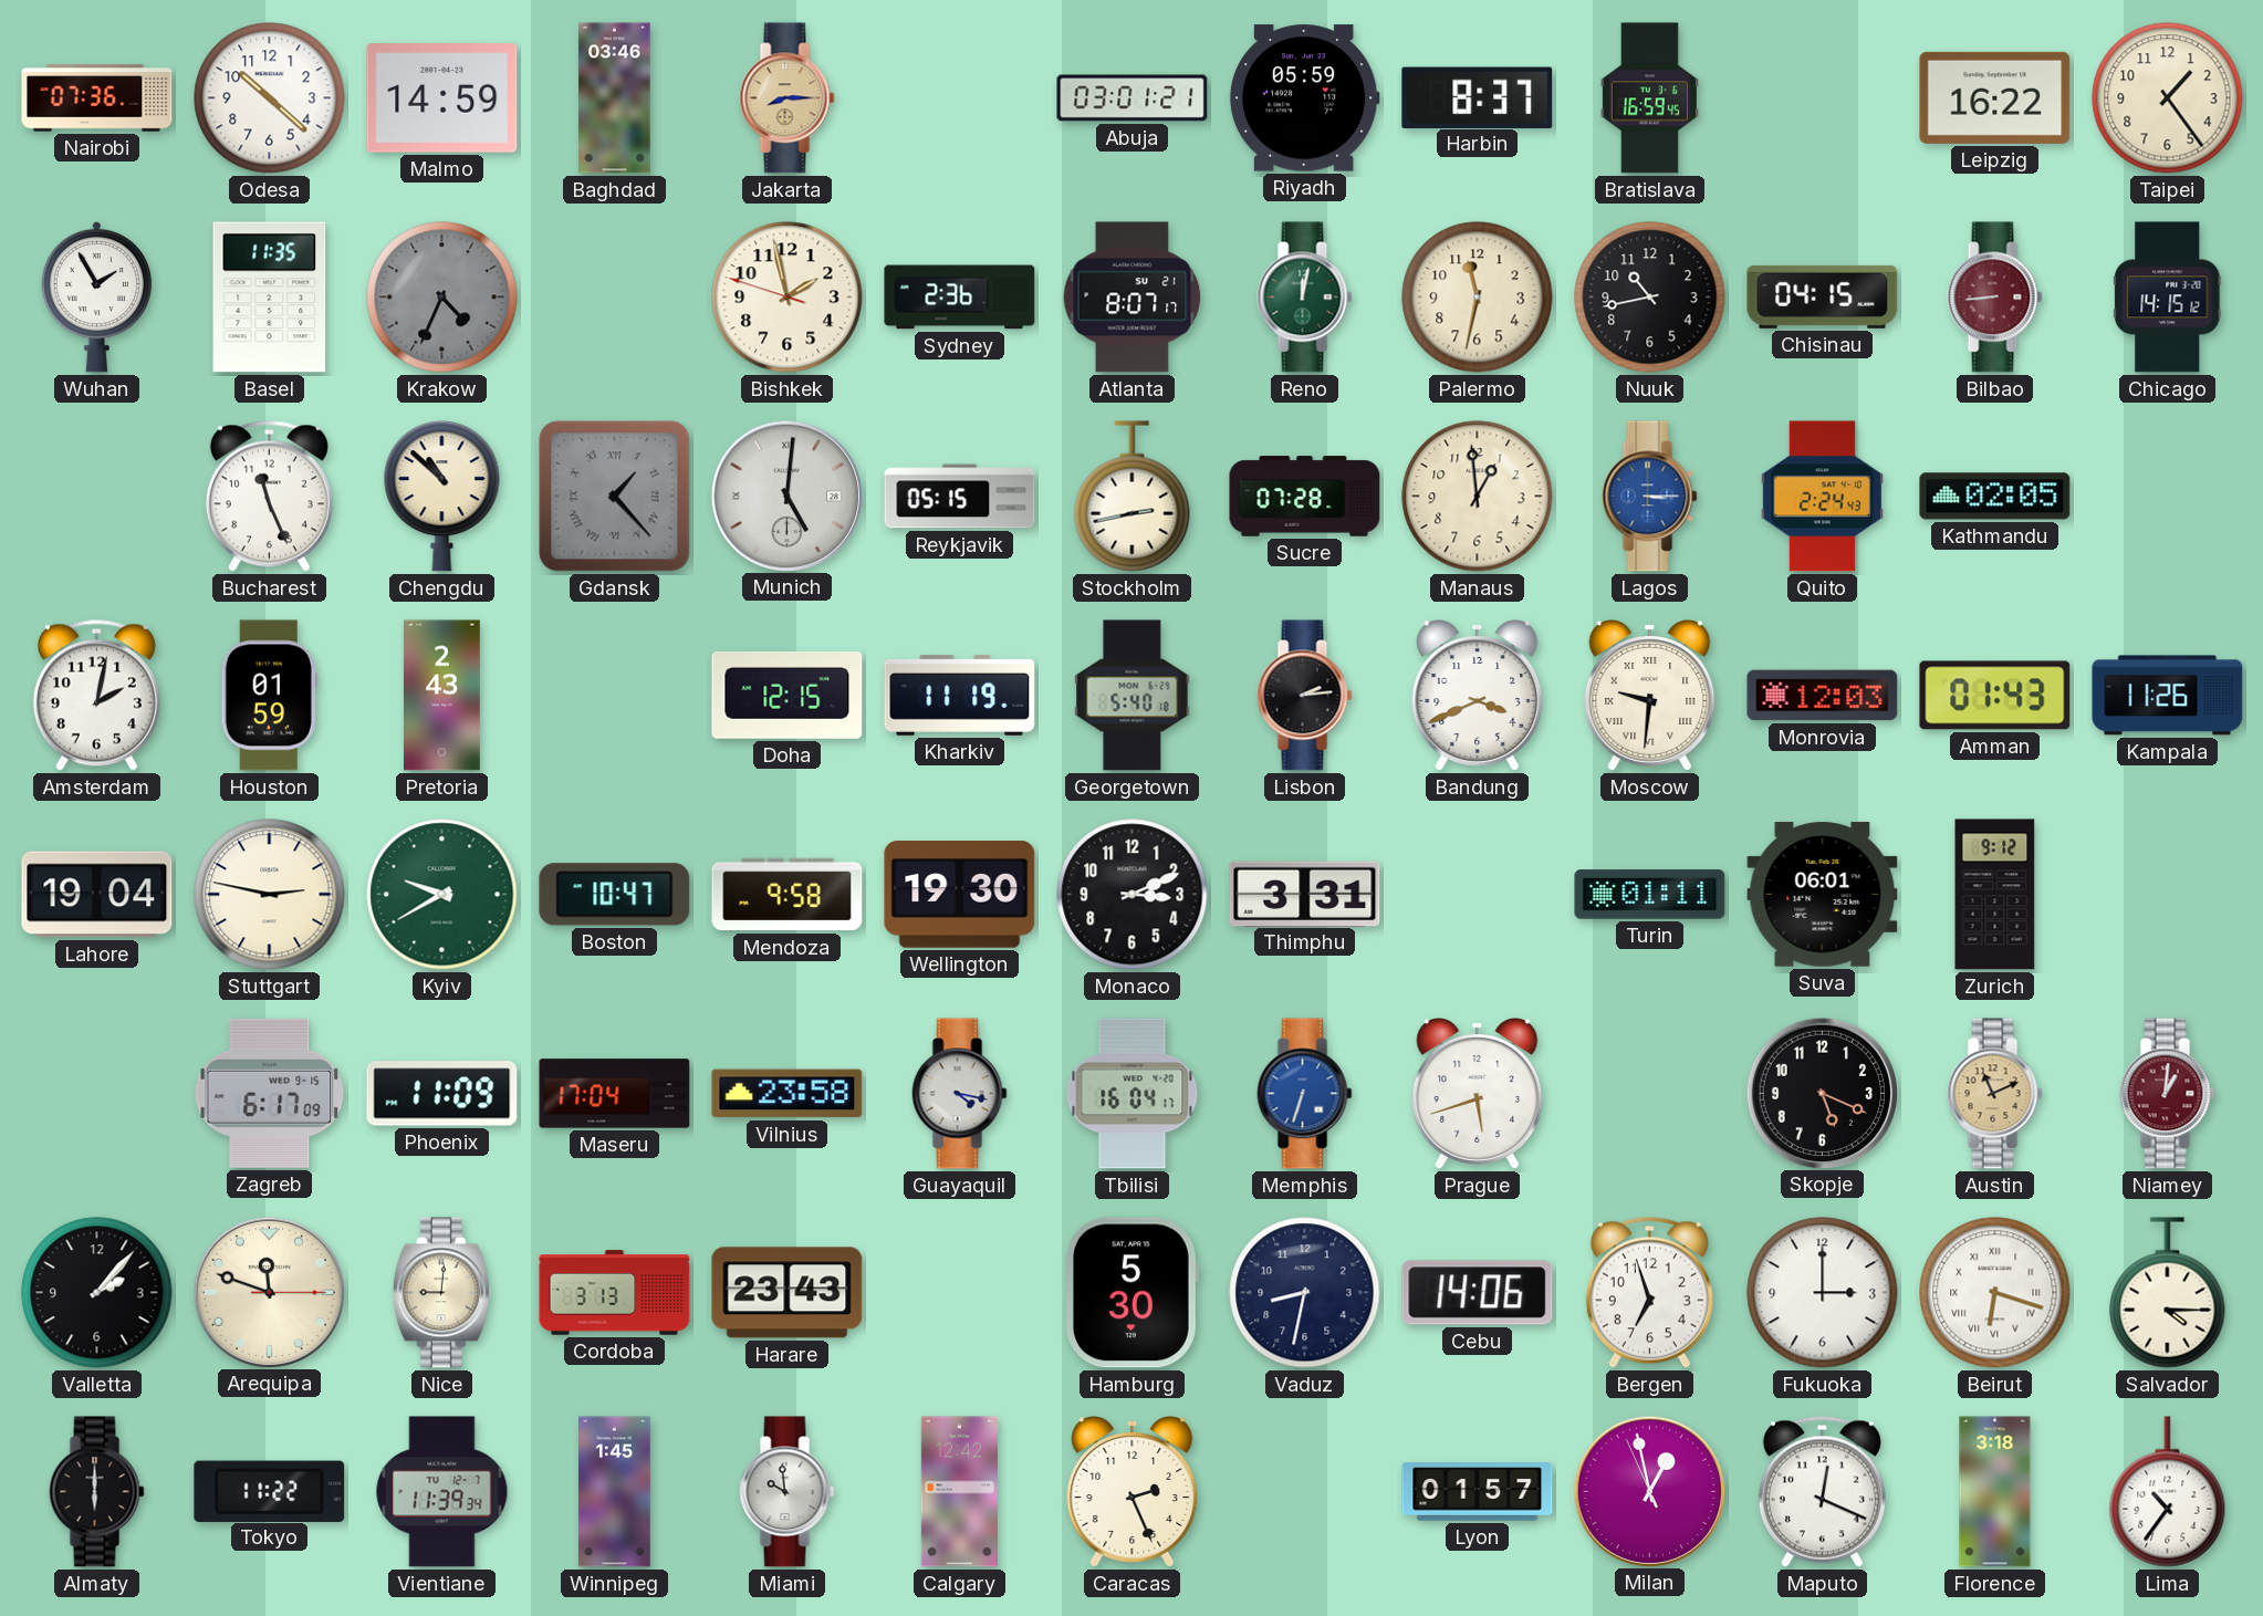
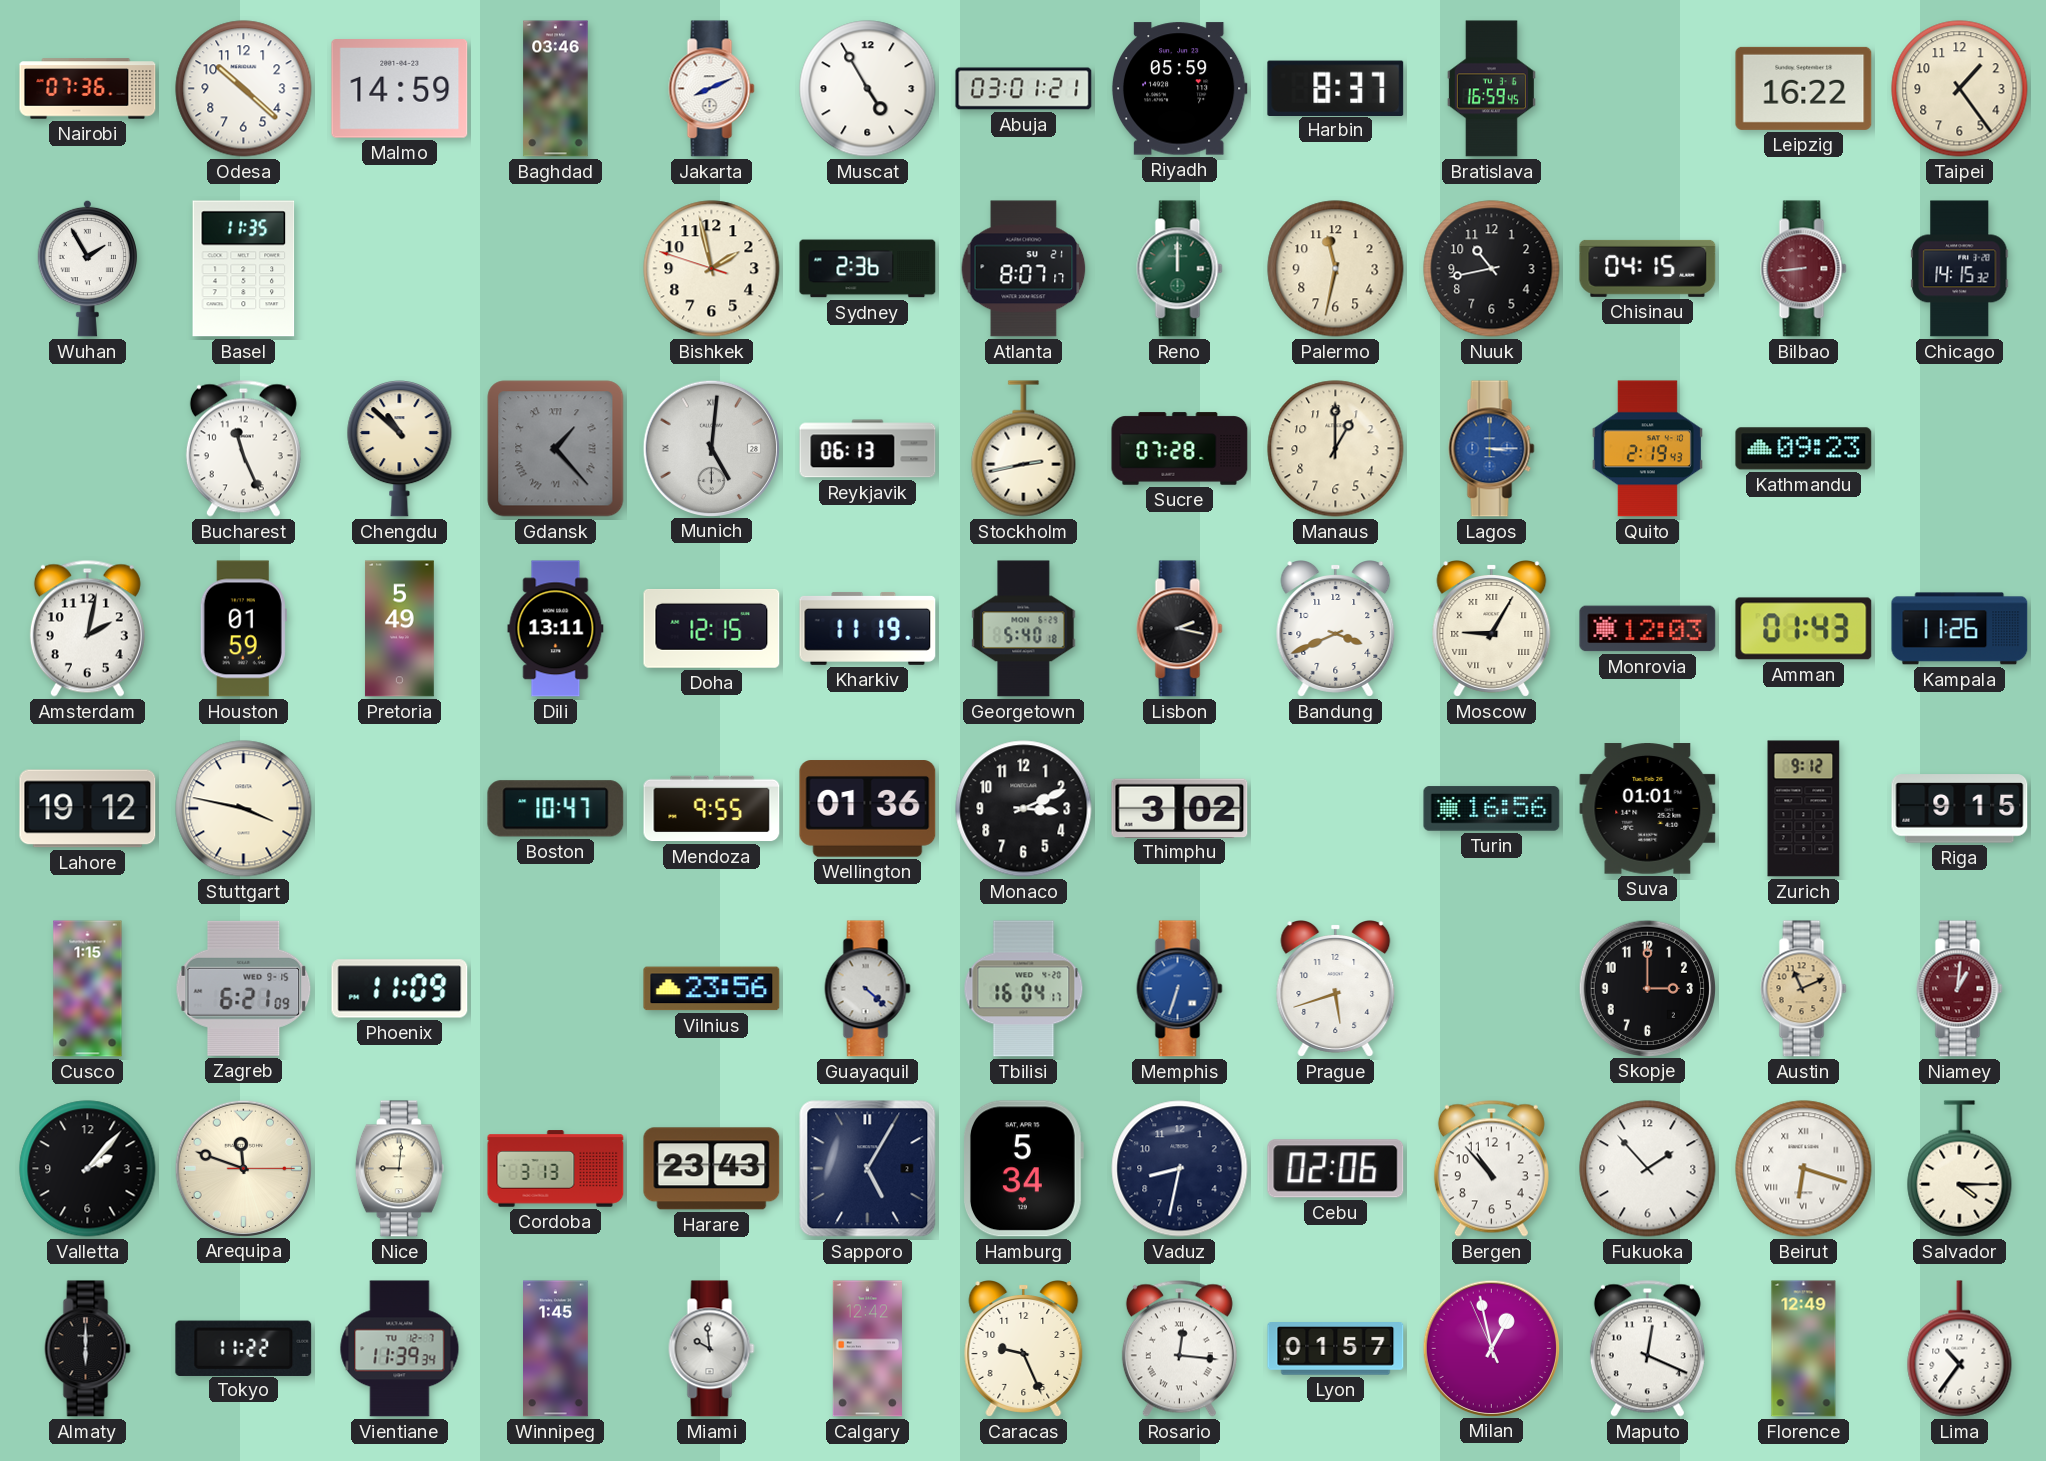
Jakarta: 8:15 -> 8:11 (712, 89)
Jakarta dial: champagne -> white (712, 89)
Muscat: none -> 4:55 (868, 89)
Krakow: 4:34 -> none (442, 298)
Reno: 12:02 -> 12:00 (1180, 269)
Chicago: 14:15:12 -> 14:15:32 (1960, 269)
Reykjavik: 05:15 -> 06:13 (868, 449)
Manaus: 12:59 -> 1:00 (1336, 449)
Quito: 2:24 -> 2:19 (1647, 449)
Kathmandu: 02:05 -> 09:23 (1804, 449)
Pretoria: 2:43 -> 5:49 (399, 629)
Dili: none -> 13:11 (556, 629)
Lisbon: 2:14 -> 2:17 (1180, 629)
Moscow: 9:31 -> 9:05 (1492, 629)
Lahore: 19:04 -> 19:12 (88, 809)
Stuttgart: 2:47 -> 3:47 (244, 809)
Kyiv: 9:40 -> none (442, 895)
Mendoza: 9:58 -> 9:55 (712, 809)
Wellington: 19:30 -> 01:36 (868, 809)
Thimphu: 3:31 -> 3:02 (1180, 808)
Turin: 01:11 -> 16:56 (1492, 809)
Suva: 06:01 -> 01:01 (1648, 809)
Riga: none -> 9:15 (1960, 809)
Cusco: none -> 1:15 (88, 989)
Zagreb: 6:17 -> 6:21 (244, 988)
Maseru: 17:04 -> none (615, 1094)
Vilnius: 23:58 -> 23:56 (712, 989)
Guayaquil: 4:17 -> 4:22 (868, 989)
Skopje: 5:19 -> 3:00 (1647, 988)
Sapporo: none -> 5:05 (868, 1169)
Hamburg: 5:30 -> 5:34 (1023, 1169)
Cebu: 14:06 -> 02:06 (1336, 1169)
Bergen: 6:57 -> 10:53 (1491, 1168)
Fukuoka: 3:00 -> 1:53 (1648, 1169)
Caracas: 2:26 -> 9:26 (1024, 1349)
Rosario: none -> 12:16 (1179, 1348)
Florence: 3:18 -> 12:49 (1804, 1349)
